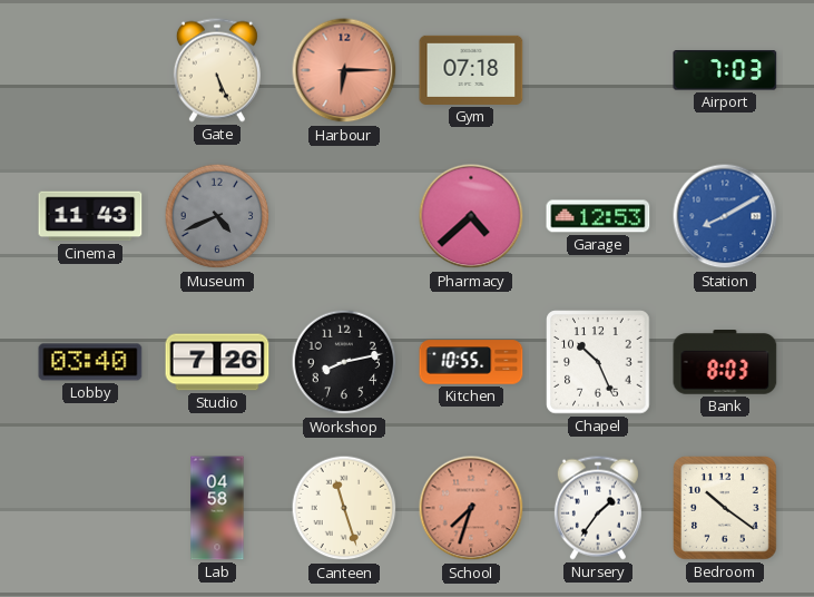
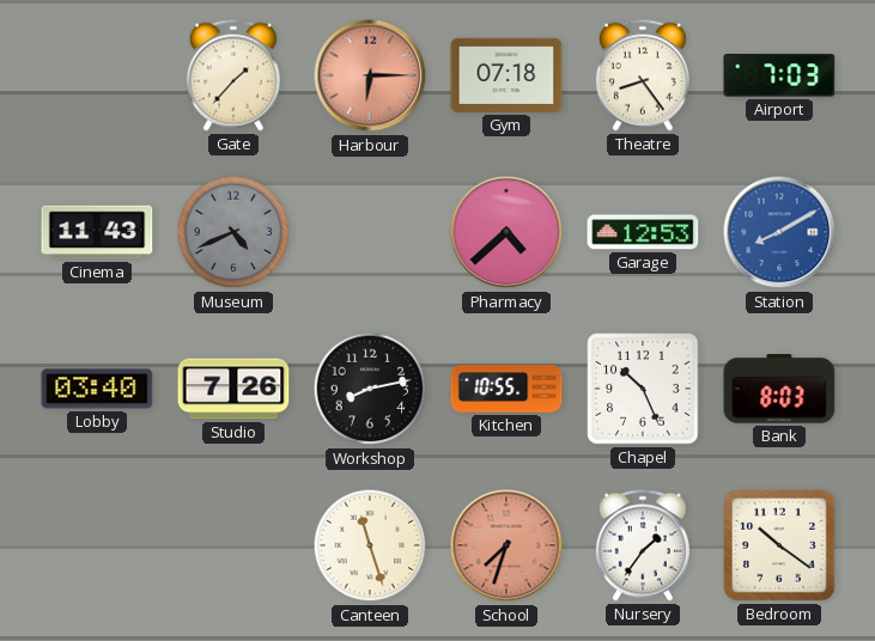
Gate: 5:26 -> 1:37 (233, 75)
Theatre: none -> 8:24 (643, 75)
Lab: 04:58 -> none (217, 508)
